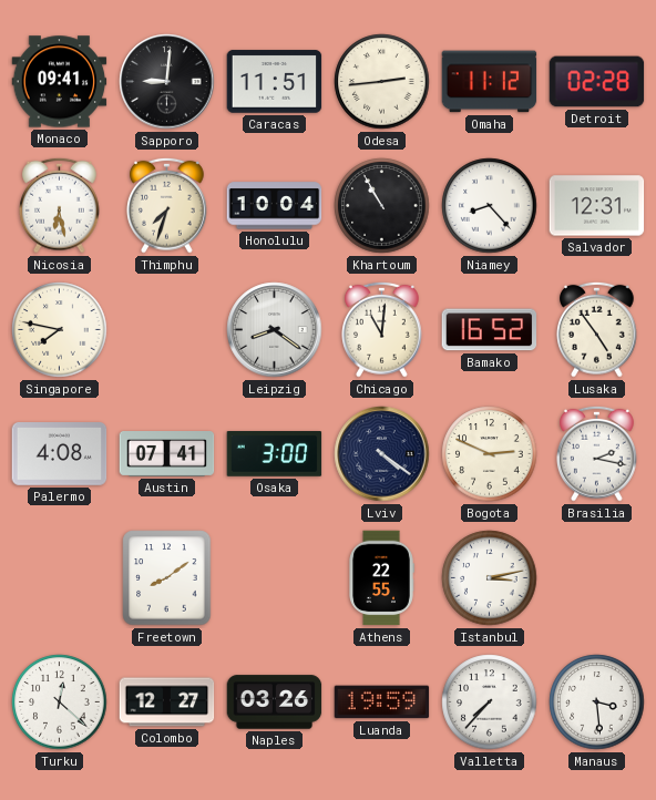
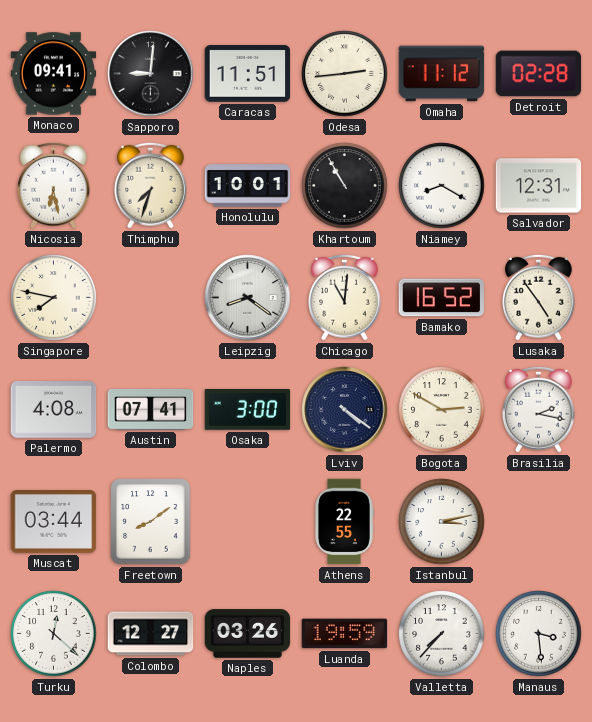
Honolulu: 10:04 -> 10:01 (248, 186)
Niamey: 8:23 -> 8:20 (442, 186)
Bogota: 2:49 -> 2:50 (442, 410)
Muscat: none -> 03:44 (54, 522)
